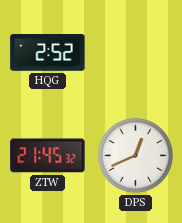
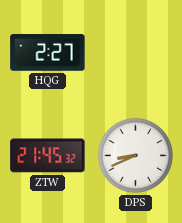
HQG: 2:52 -> 2:27 (48, 53)
DPS: 12:41 -> 8:41 (135, 155)
